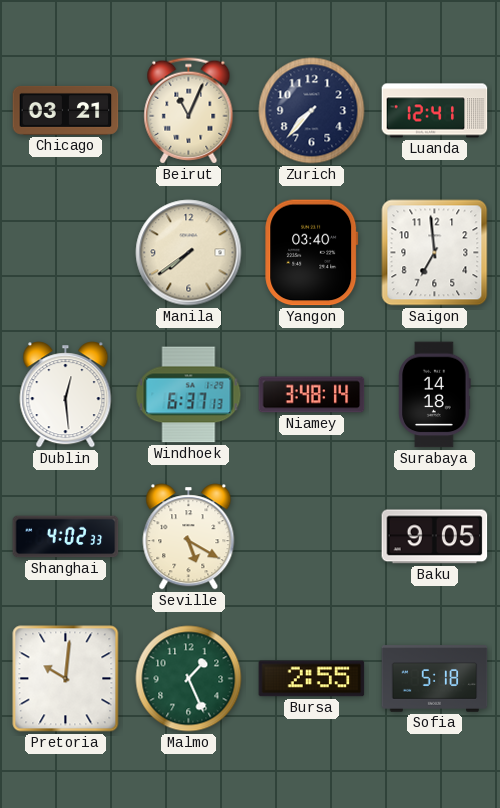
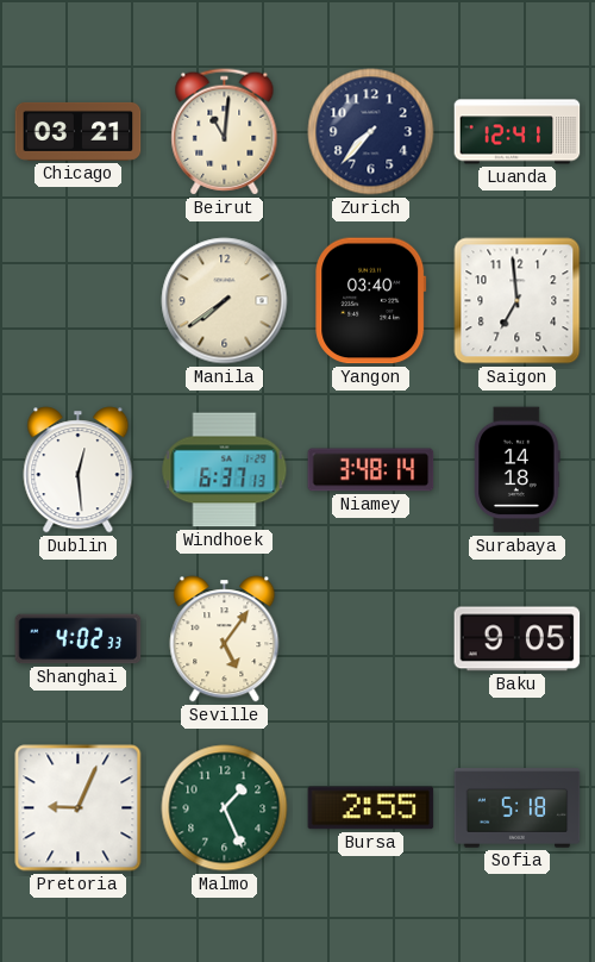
Beirut: 11:04 -> 11:01 (225, 132)
Seville: 5:20 -> 5:06 (225, 639)
Pretoria: 10:01 -> 9:04 (79, 808)
